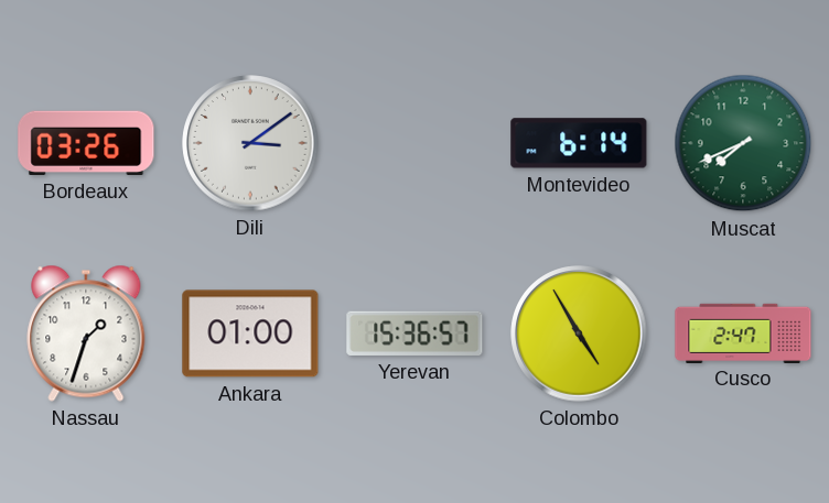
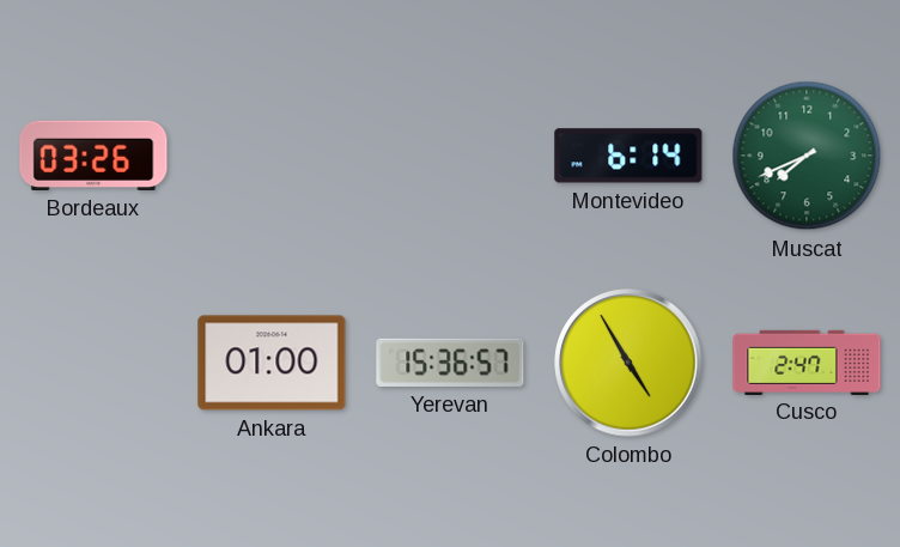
Dili: 3:09 -> none (250, 143)
Nassau: 1:33 -> none (86, 333)
